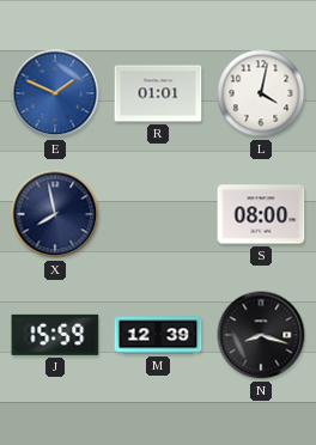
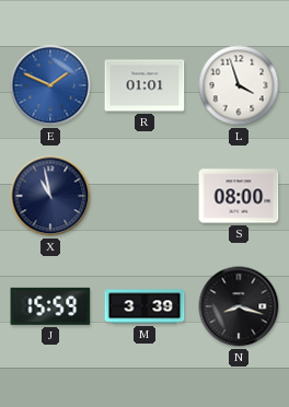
L: 4:02 -> 3:57 (239, 85)
X: 7:58 -> 10:58 (50, 196)
M: 12:39 -> 3:39 (144, 306)
